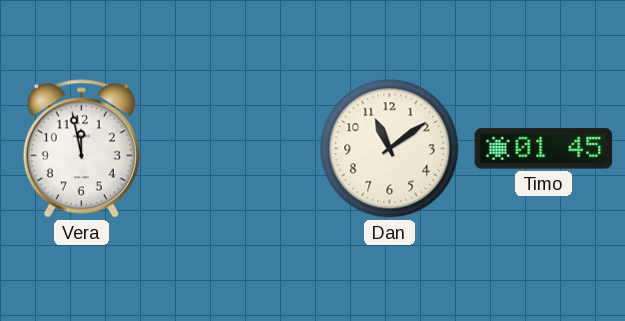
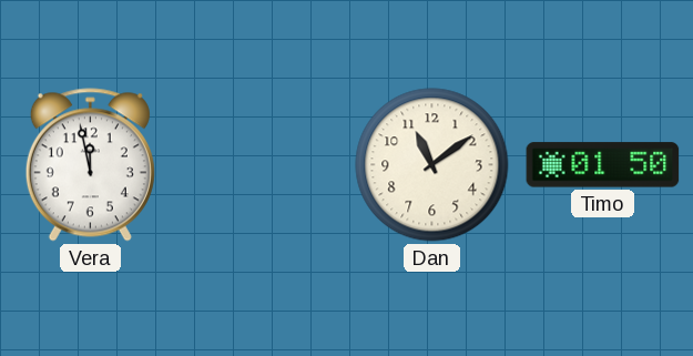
Timo: 01:45 -> 01:50 (603, 165)
